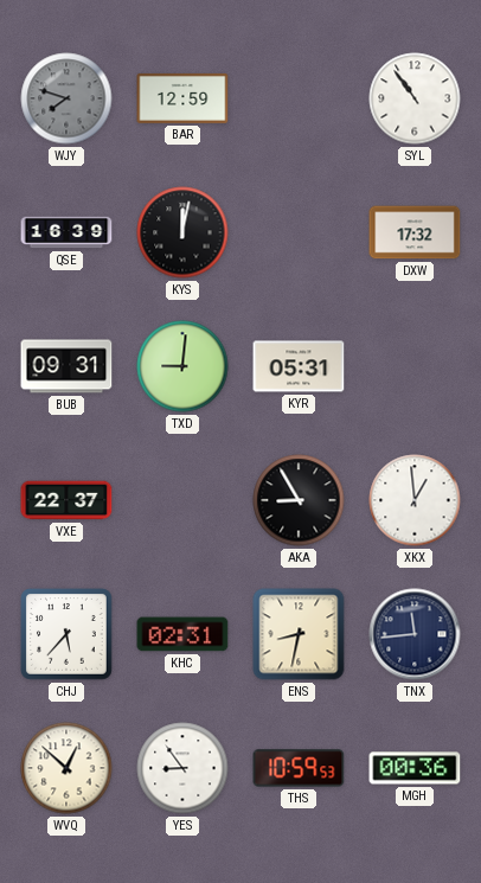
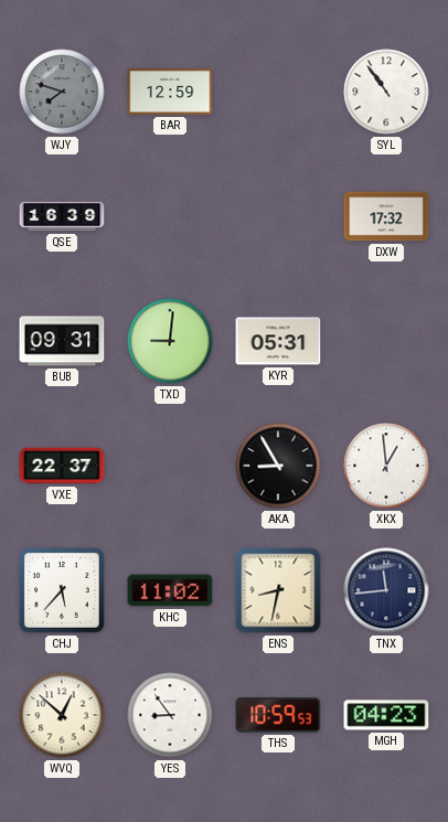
KYS: 12:02 -> none (182, 232)
KHC: 02:31 -> 11:02 (170, 590)
MGH: 00:36 -> 04:23 (386, 715)
